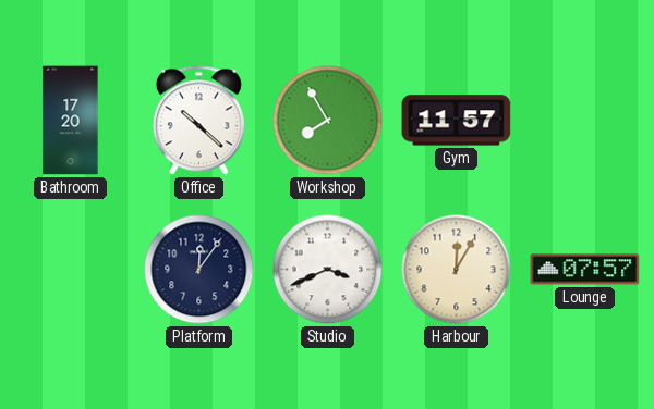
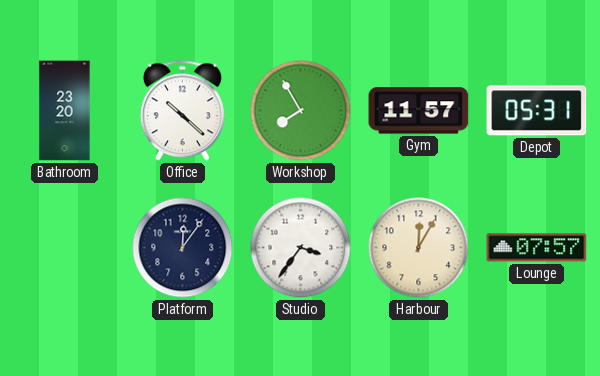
Bathroom: 17:20 -> 23:20 (65, 111)
Depot: none -> 05:31 (537, 111)
Studio: 3:41 -> 3:36 (301, 248)
